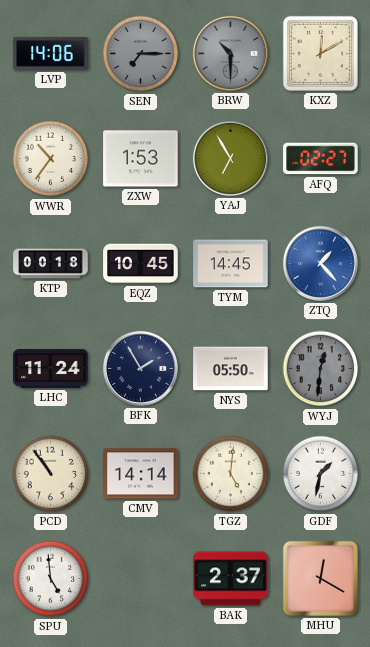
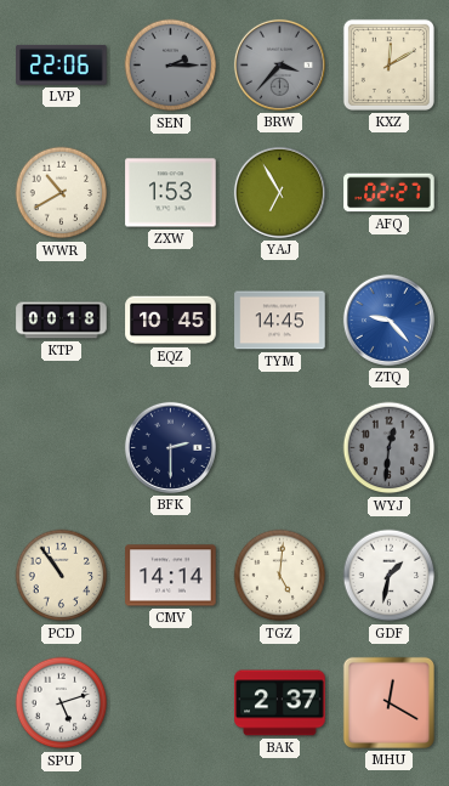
LVP: 14:06 -> 22:06 (62, 64)
SEN: 7:15 -> 2:15 (171, 66)
BRW: 10:30 -> 3:37 (279, 64)
WWR: 10:36 -> 10:40 (62, 193)
ZTQ: 1:23 -> 9:23 (388, 320)
LHC: 11:24 -> none (51, 369)
BFK: 1:55 -> 2:30 (170, 447)
NYS: 05:50 -> none (231, 369)
SPU: 4:59 -> 5:12 (62, 703)
